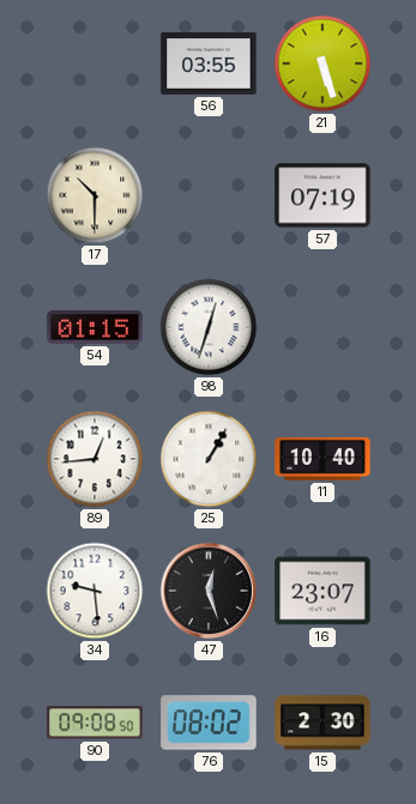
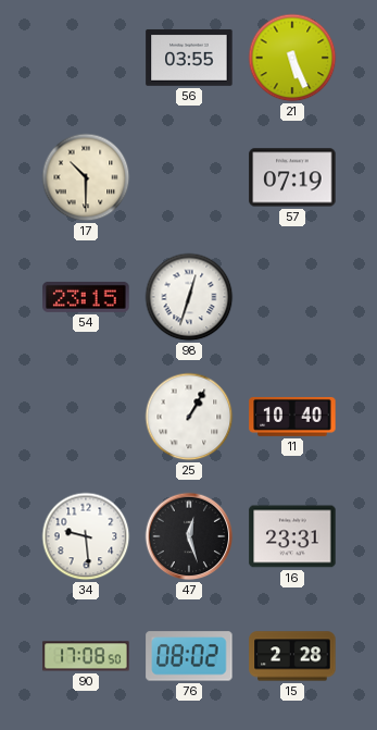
21: 5:27 -> 5:26 (292, 58)
54: 01:15 -> 23:15 (86, 297)
89: 12:44 -> none (95, 459)
16: 23:07 -> 23:31 (292, 536)
90: 09:08 -> 17:08 (86, 656)
15: 2:30 -> 2:28 (292, 656)
